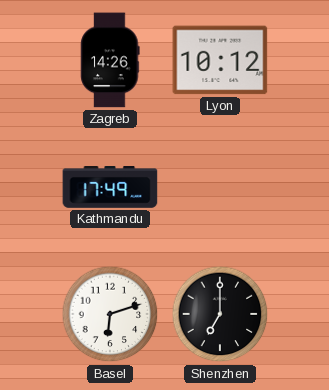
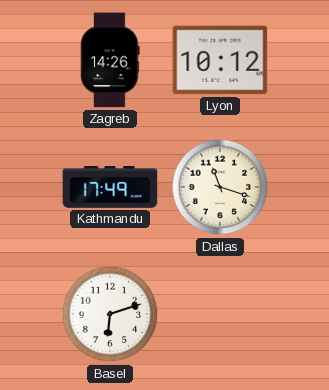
Dallas: none -> 11:18 (220, 187)
Shenzhen: 7:00 -> none (220, 314)
